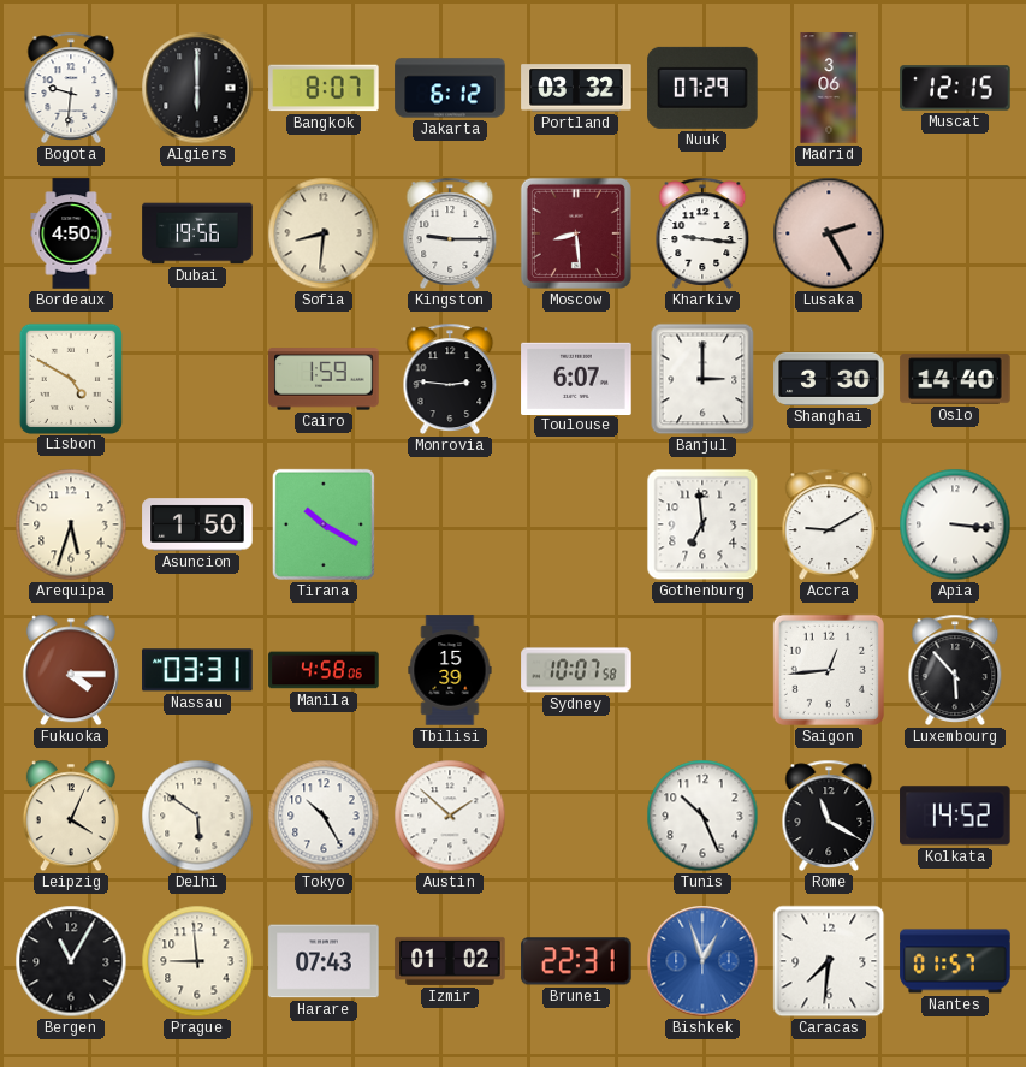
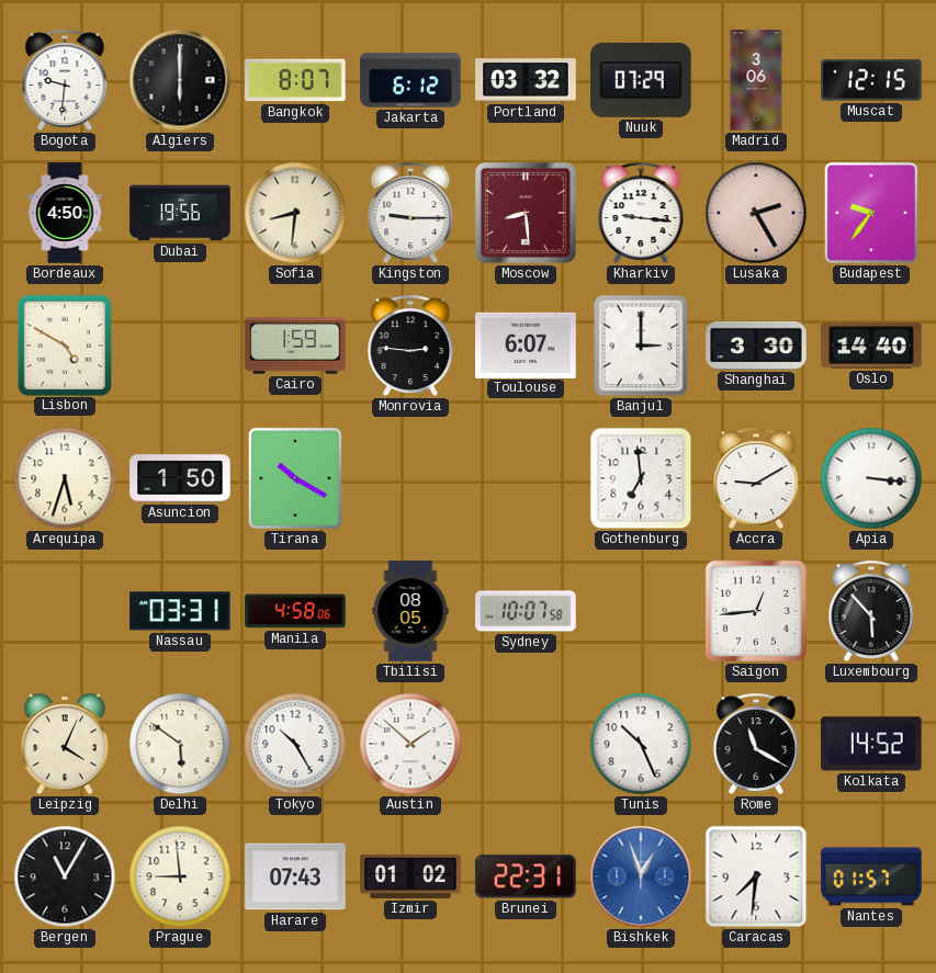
Budapest: none -> 9:36 (871, 213)
Fukuoka: 4:15 -> none (71, 670)
Tbilisi: 15:39 -> 08:05 (410, 611)
